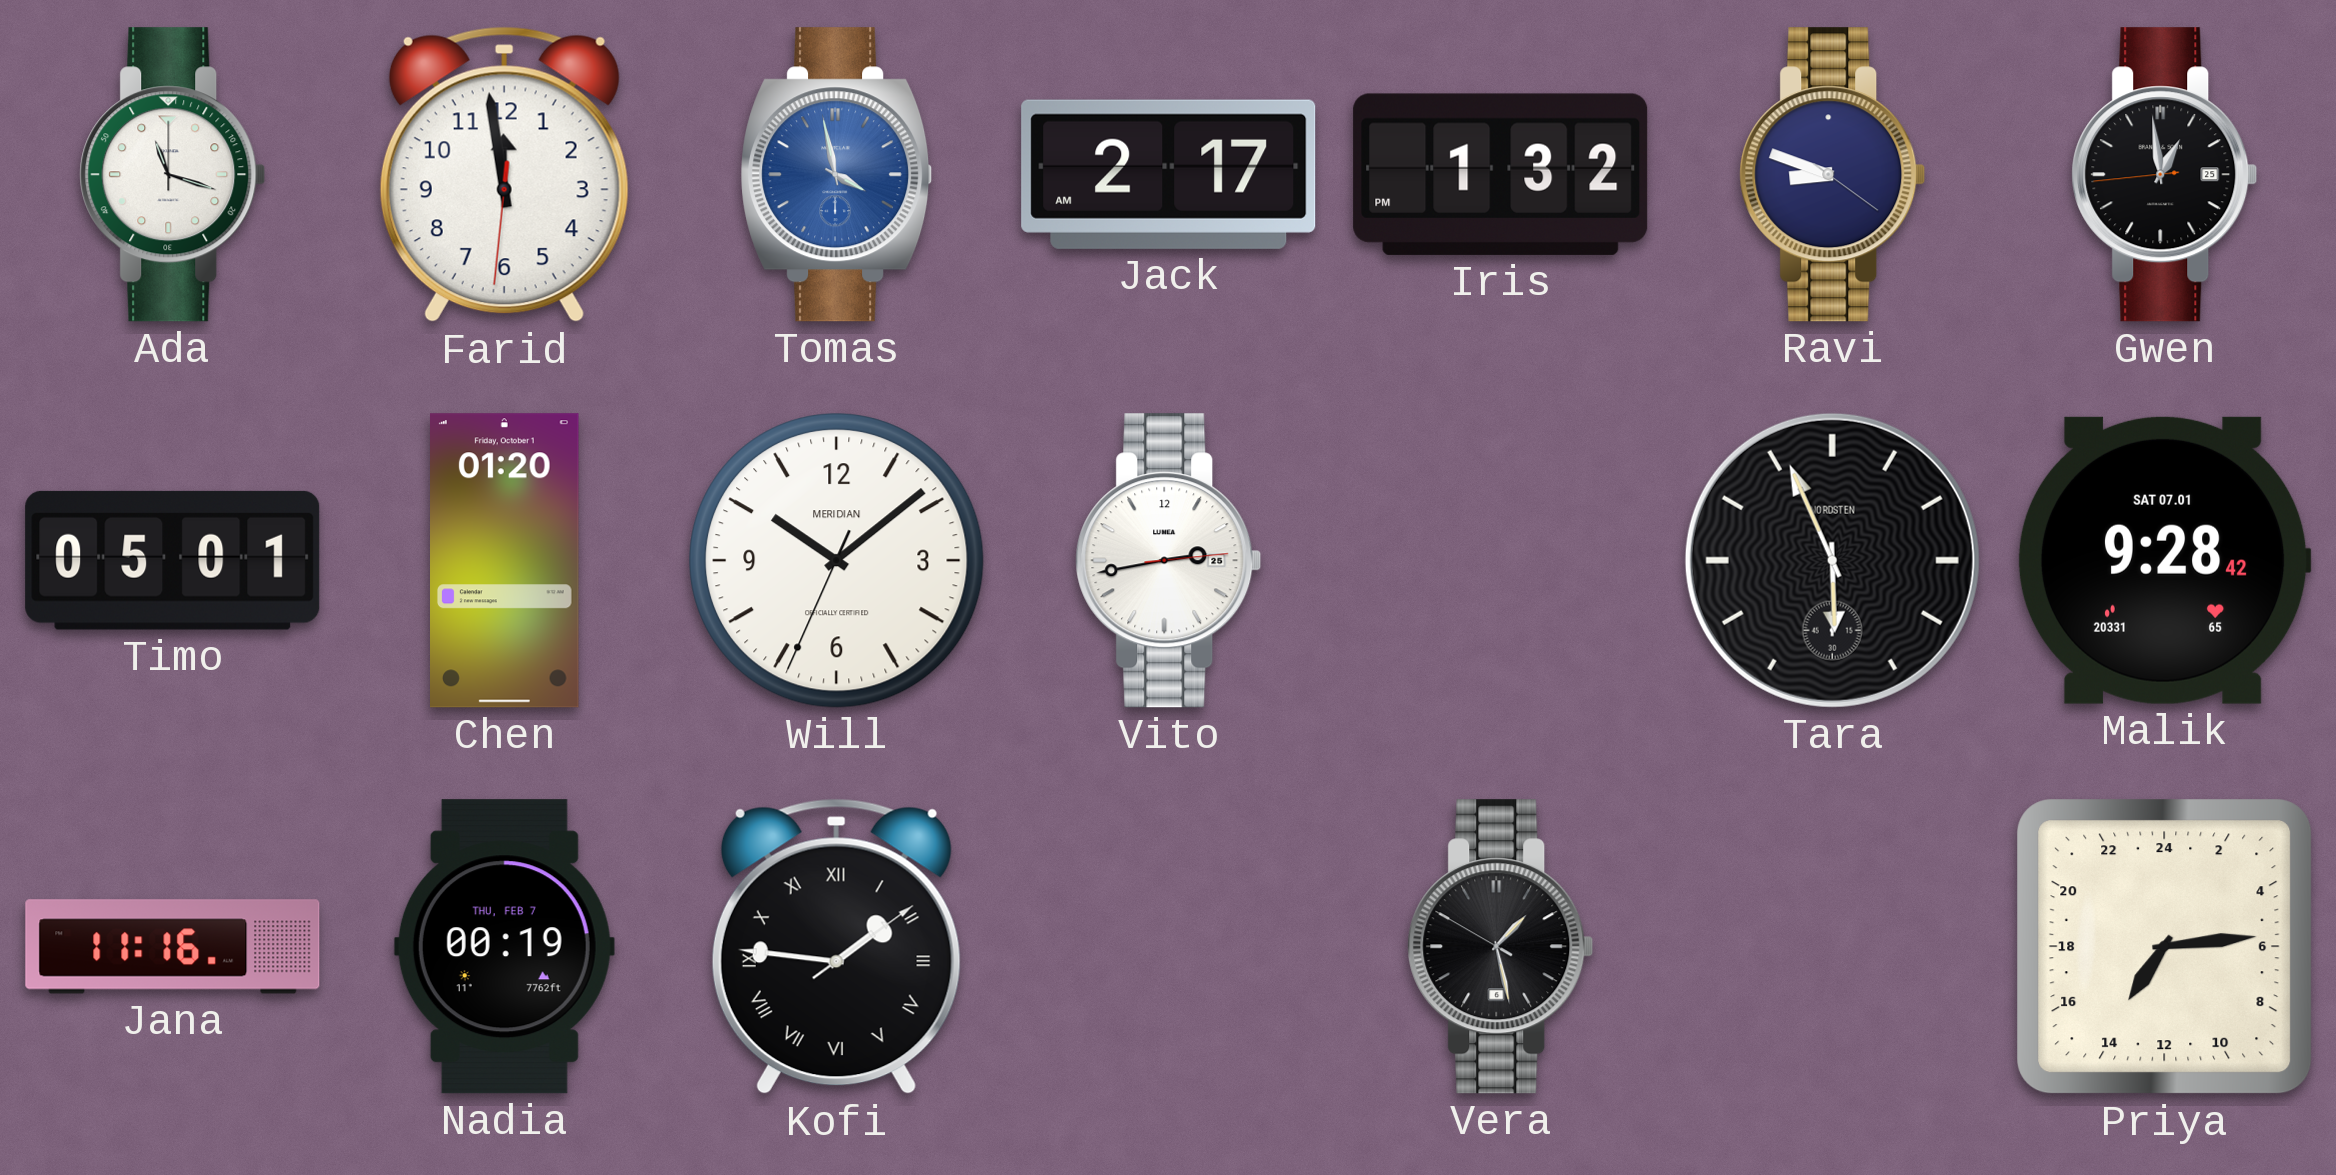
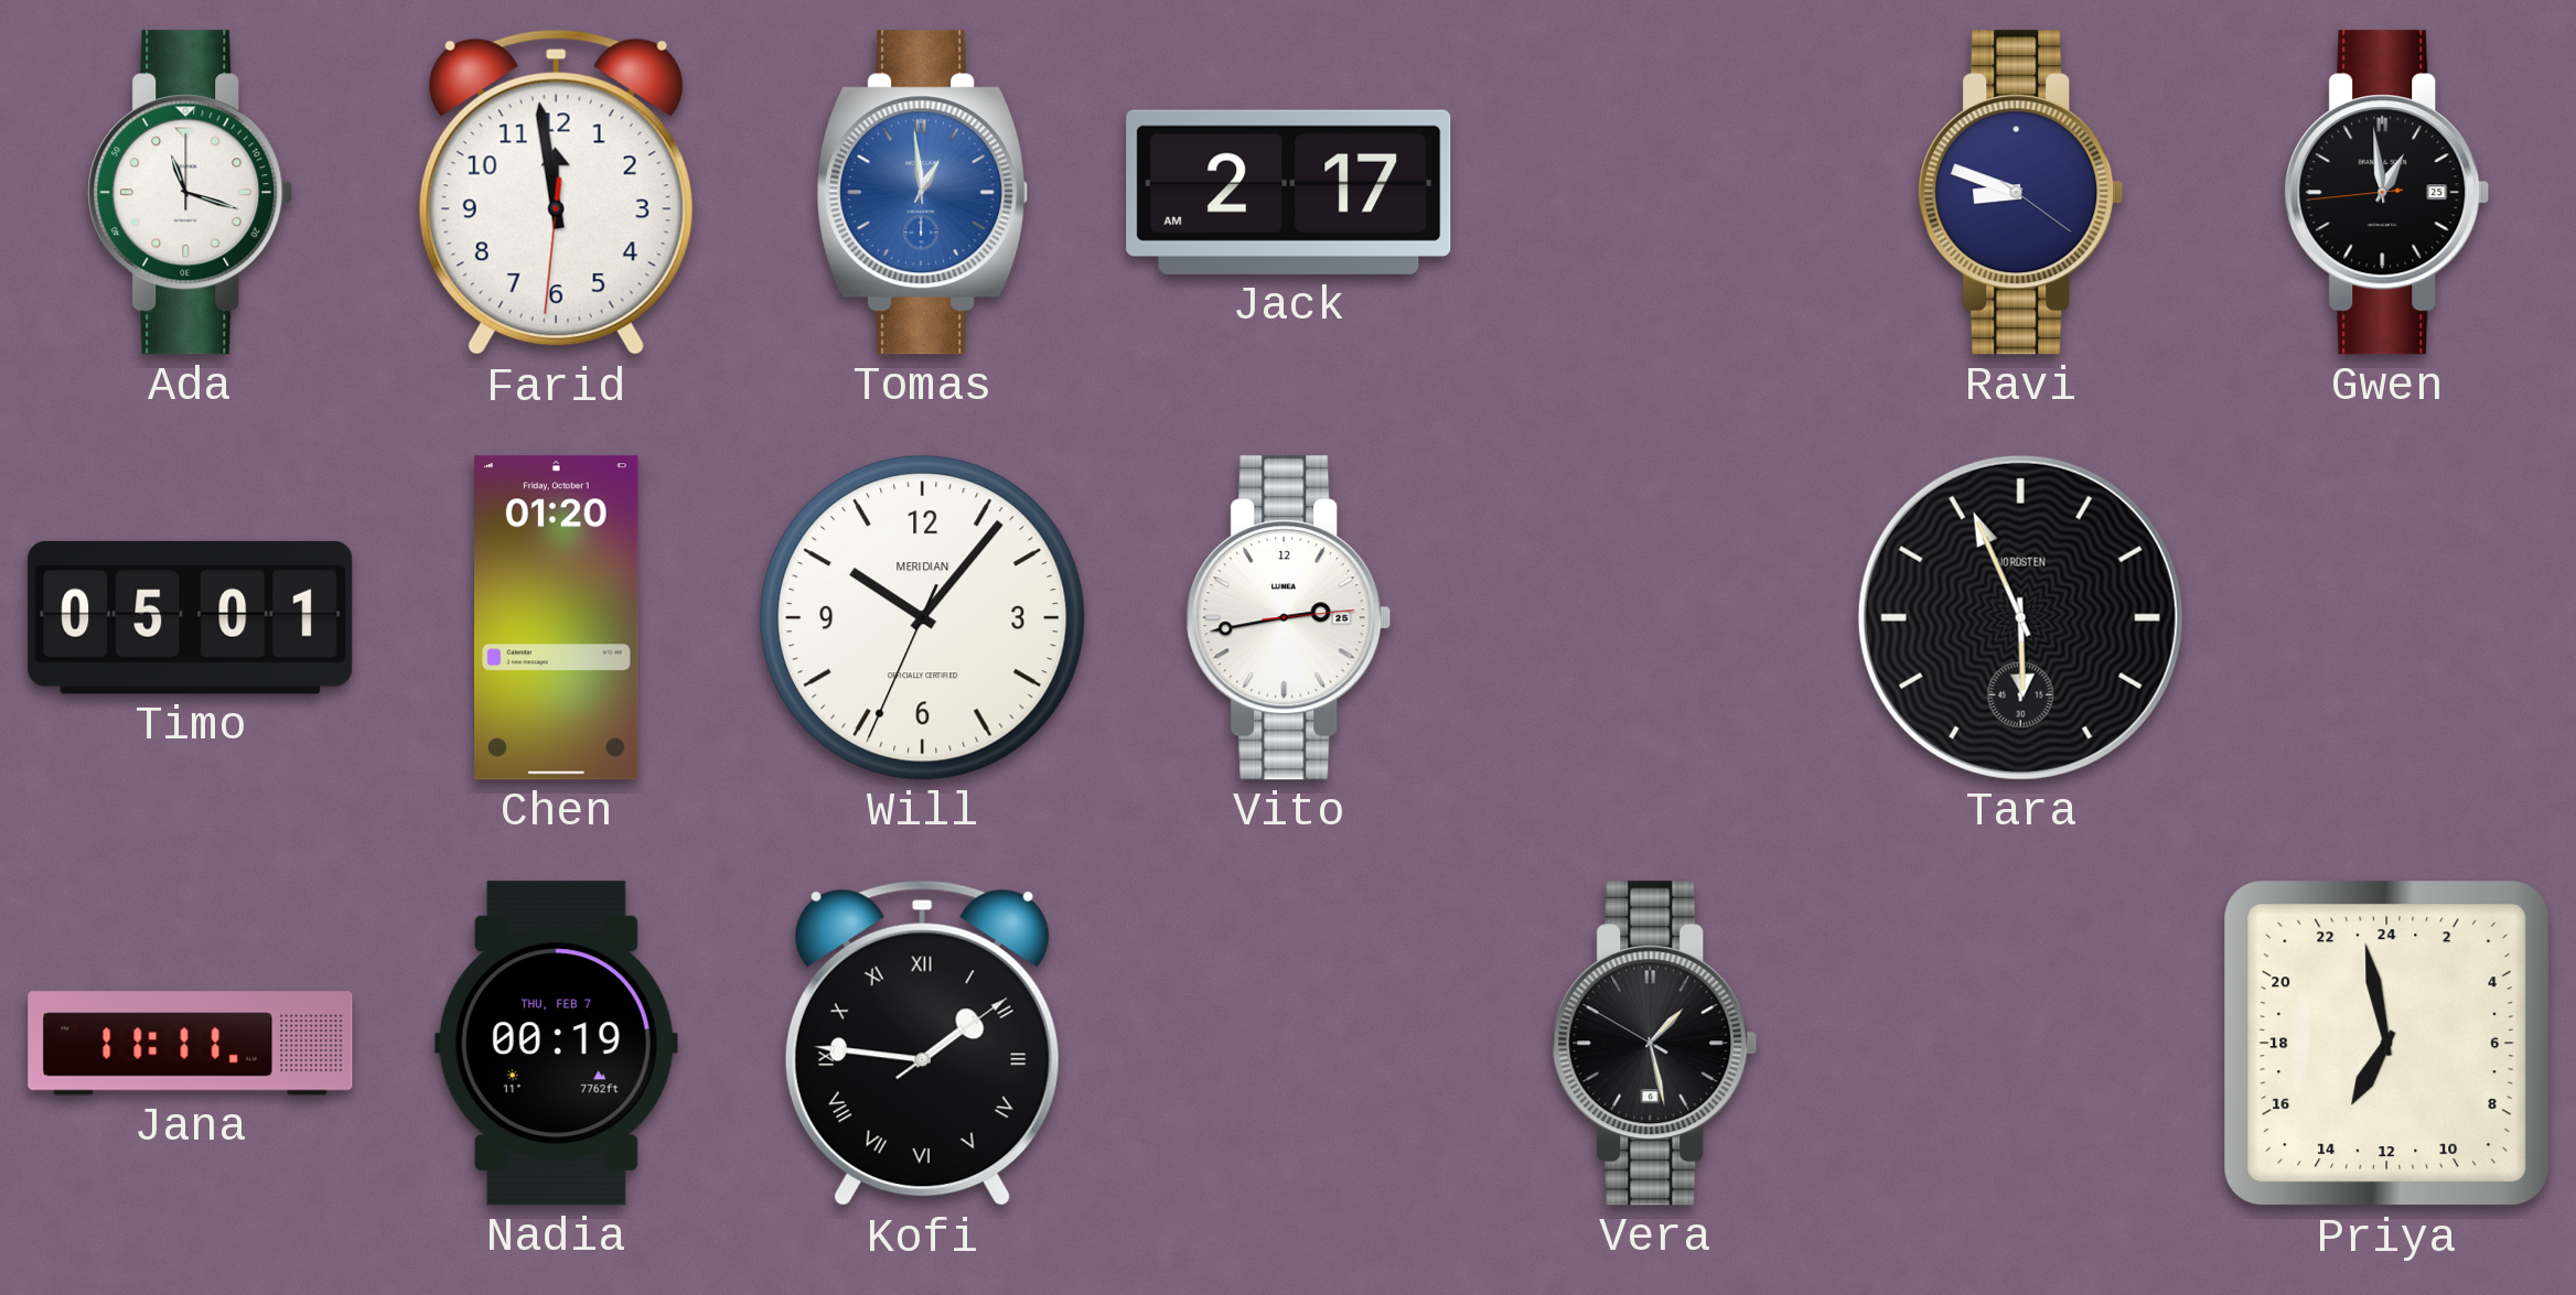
Tomas: 3:58 -> 12:59 (923, 193)
Iris: 1:32 -> none (1501, 174)
Will: 10:08 -> 10:06 (923, 618)
Malik: 9:28 -> none (2164, 560)
Jana: 11:16 -> 11:11 (191, 1044)
Priya: 14:14 -> 13:58 (2387, 1044)
